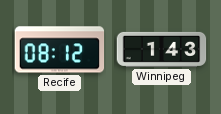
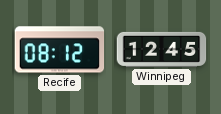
Winnipeg: 1:43 -> 12:45 (162, 49)
